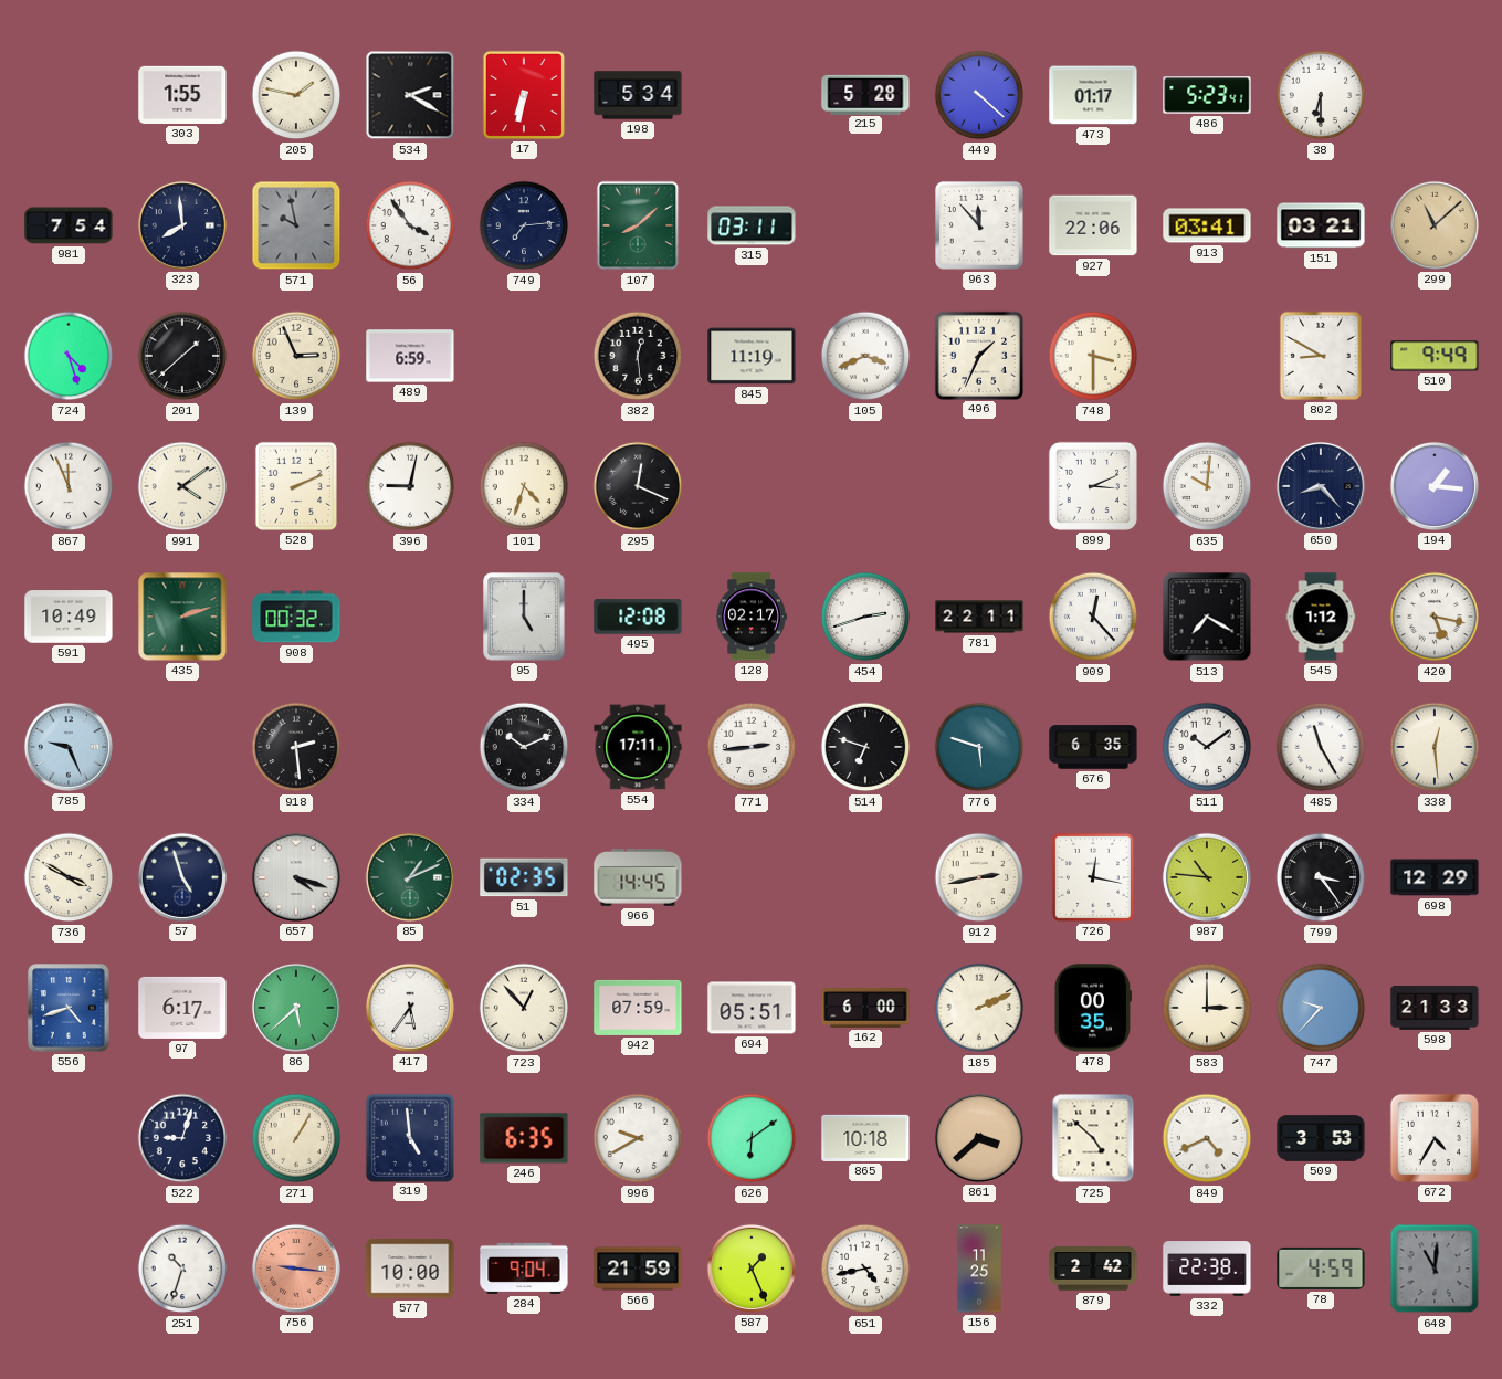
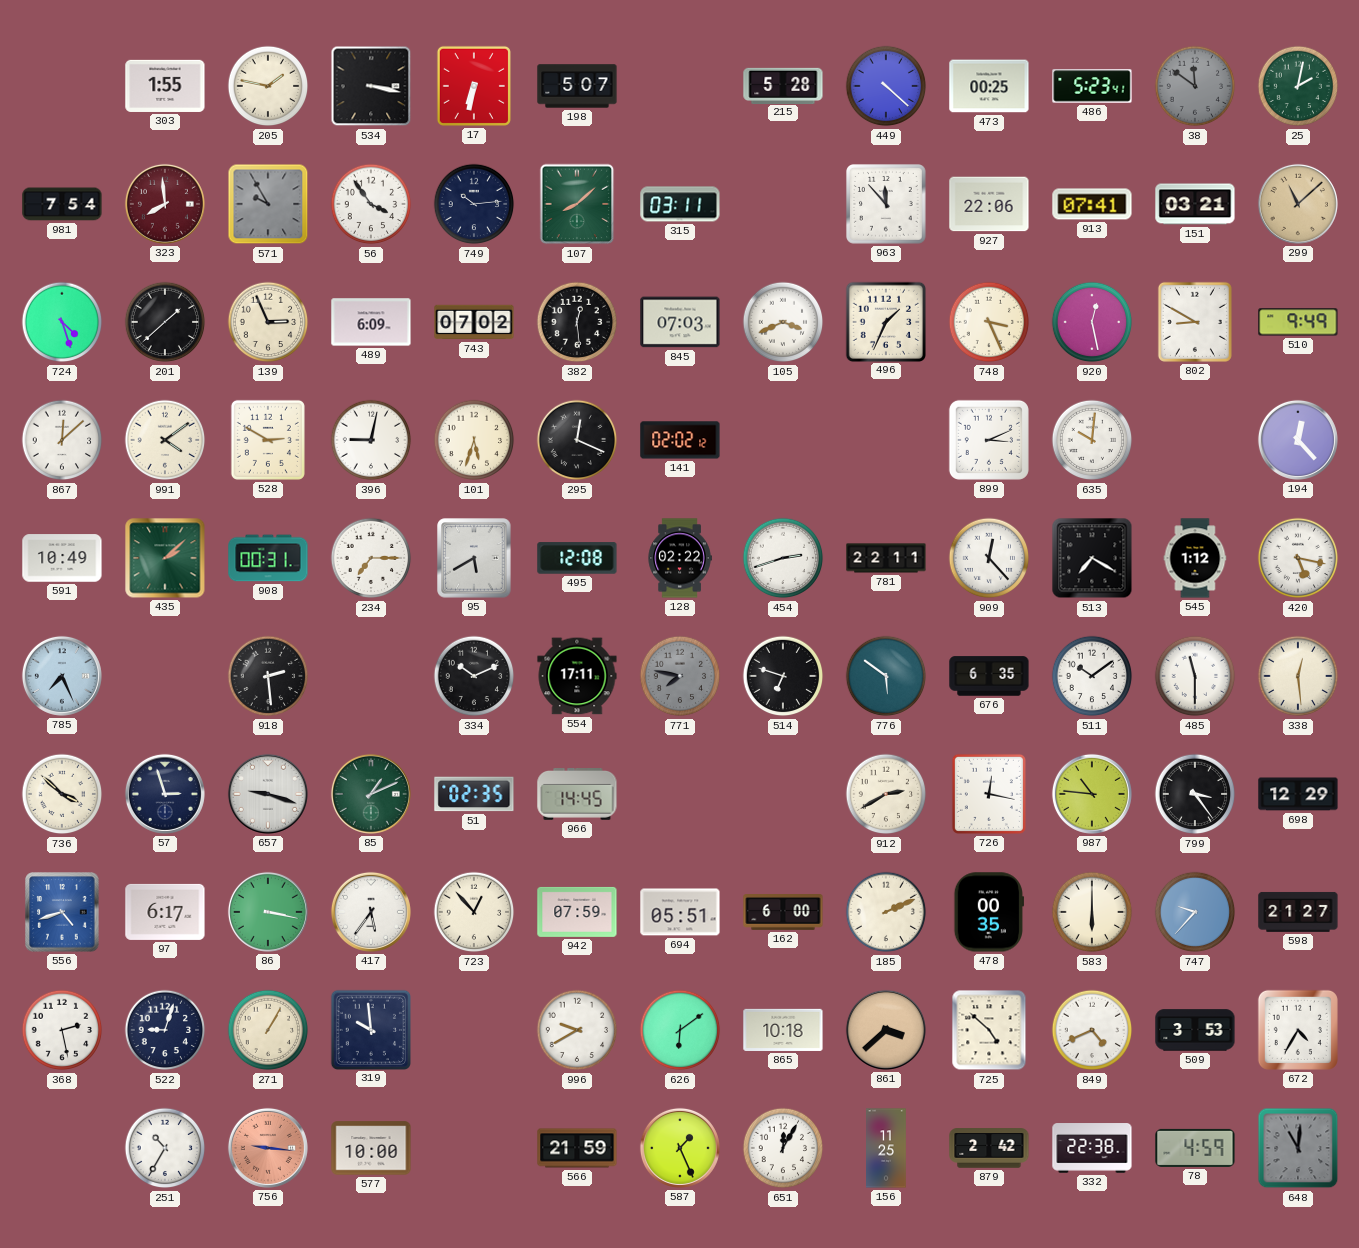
534: 2:20 -> 3:17 (371, 86)
198: 5:34 -> 5:07 (577, 86)
473: 01:17 -> 00:25 (989, 86)
38: 6:30 -> 11:51 (1195, 86)
38 dial: white -> grey (1195, 86)
25: none -> 2:02 (1298, 86)
323 dial: navy -> burgundy (165, 204)
571: 9:58 -> 9:55 (268, 204)
749: 7:14 -> 10:14 (474, 204)
913: 03:41 -> 07:41 (1092, 204)
489: 6:59 -> 6:09 (371, 322)
743: none -> 07:02 (474, 322)
845: 11:19 -> 07:03 (680, 322)
748: 3:30 -> 3:26 (989, 322)
920: none -> 12:28 (1092, 322)
867: 11:56 -> 12:08 (62, 440)
528: 2:11 -> 2:50 (268, 440)
101: 4:33 -> 5:33 (474, 440)
141: none -> 02:02 (680, 440)
650: 8:23 -> none (1321, 486)
194: 1:16 -> 12:23 (1298, 440)
435: 2:12 -> 2:08 (165, 558)
908: 00:32 -> 00:31 (268, 558)
234: none -> 7:15 (371, 558)
95: 5:00 -> 5:40 (474, 558)
128: 02:17 -> 02:22 (680, 558)
785: 9:26 -> 7:26 (62, 676)
771: 2:44 -> 7:47 (680, 676)
771 dial: white -> grey (680, 676)
776: 5:48 -> 5:51 (886, 676)
485: 11:25 -> 11:30 (1195, 676)
736: 3:50 -> 3:52 (62, 794)
57: 4:57 -> 2:57 (165, 794)
657: 4:18 -> 9:18 (268, 794)
912: 2:43 -> 2:40 (886, 794)
86: 5:38 -> 3:17 (268, 912)
583: 3:00 -> 6:00 (1092, 912)
598: 21:33 -> 21:27 (1298, 912)
368: none -> 2:28 (62, 1030)
319: 4:59 -> 9:59 (370, 1029)
246: 6:35 -> none (524, 1138)
251: 10:33 -> 10:35 (165, 1148)
284: 9:04 -> none (524, 1269)
651: 4:43 -> 12:05 (783, 1148)
